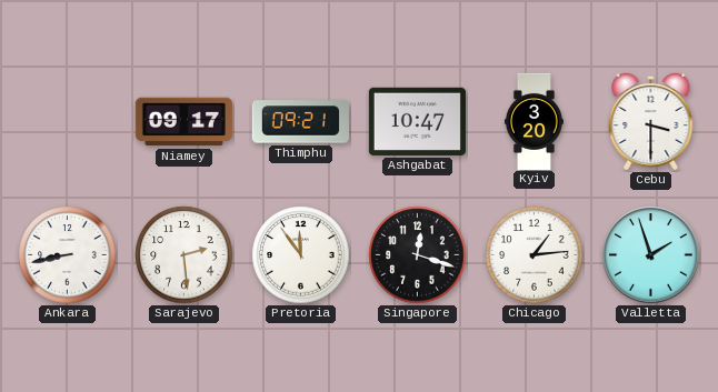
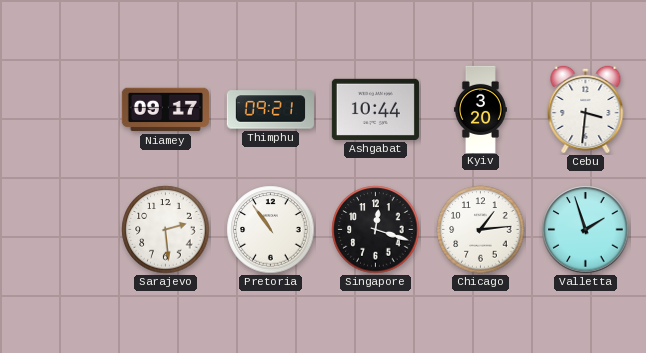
Ashgabat: 10:47 -> 10:44 (375, 109)
Cebu: 3:30 -> 3:31 (586, 109)
Ankara: 8:43 -> none (68, 255)
Pretoria: 11:54 -> 10:54 (271, 230)
